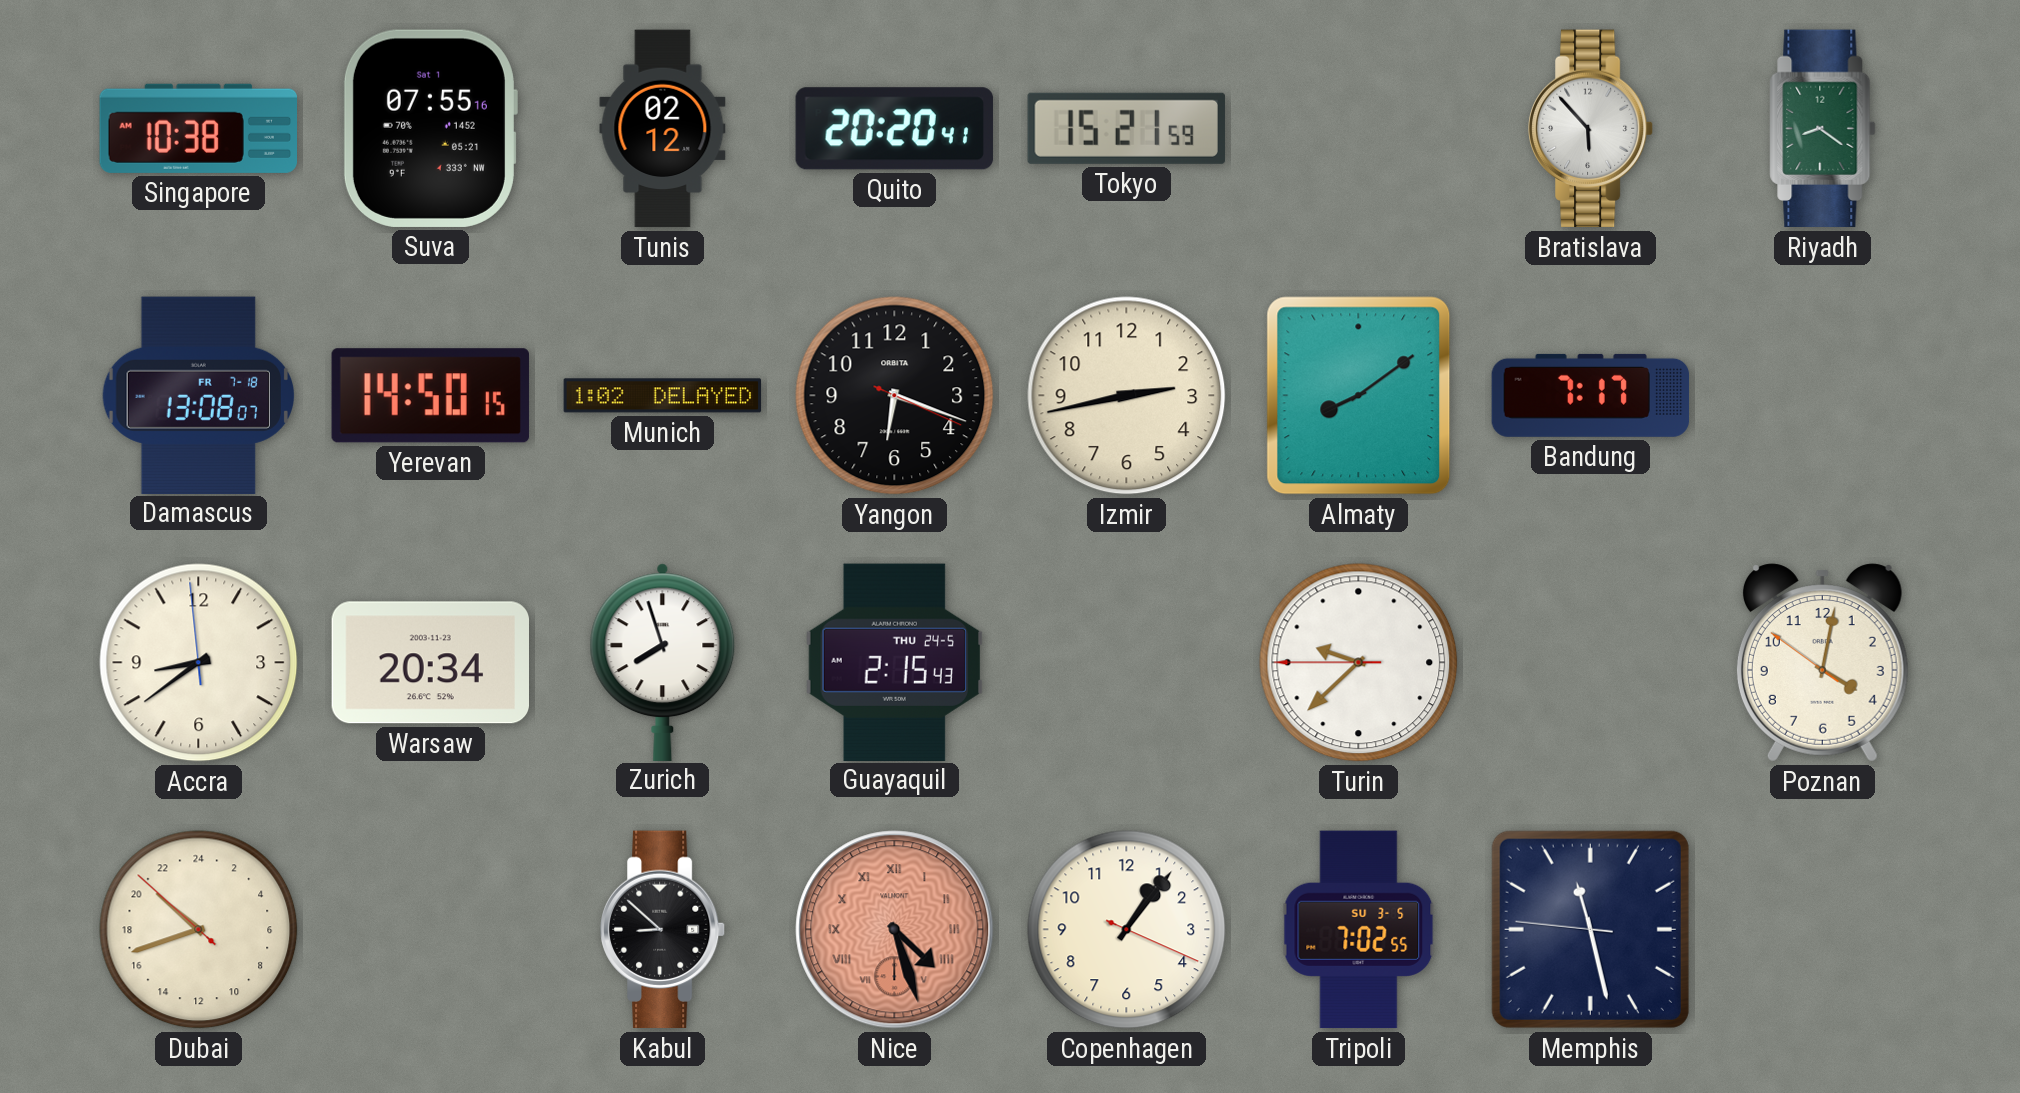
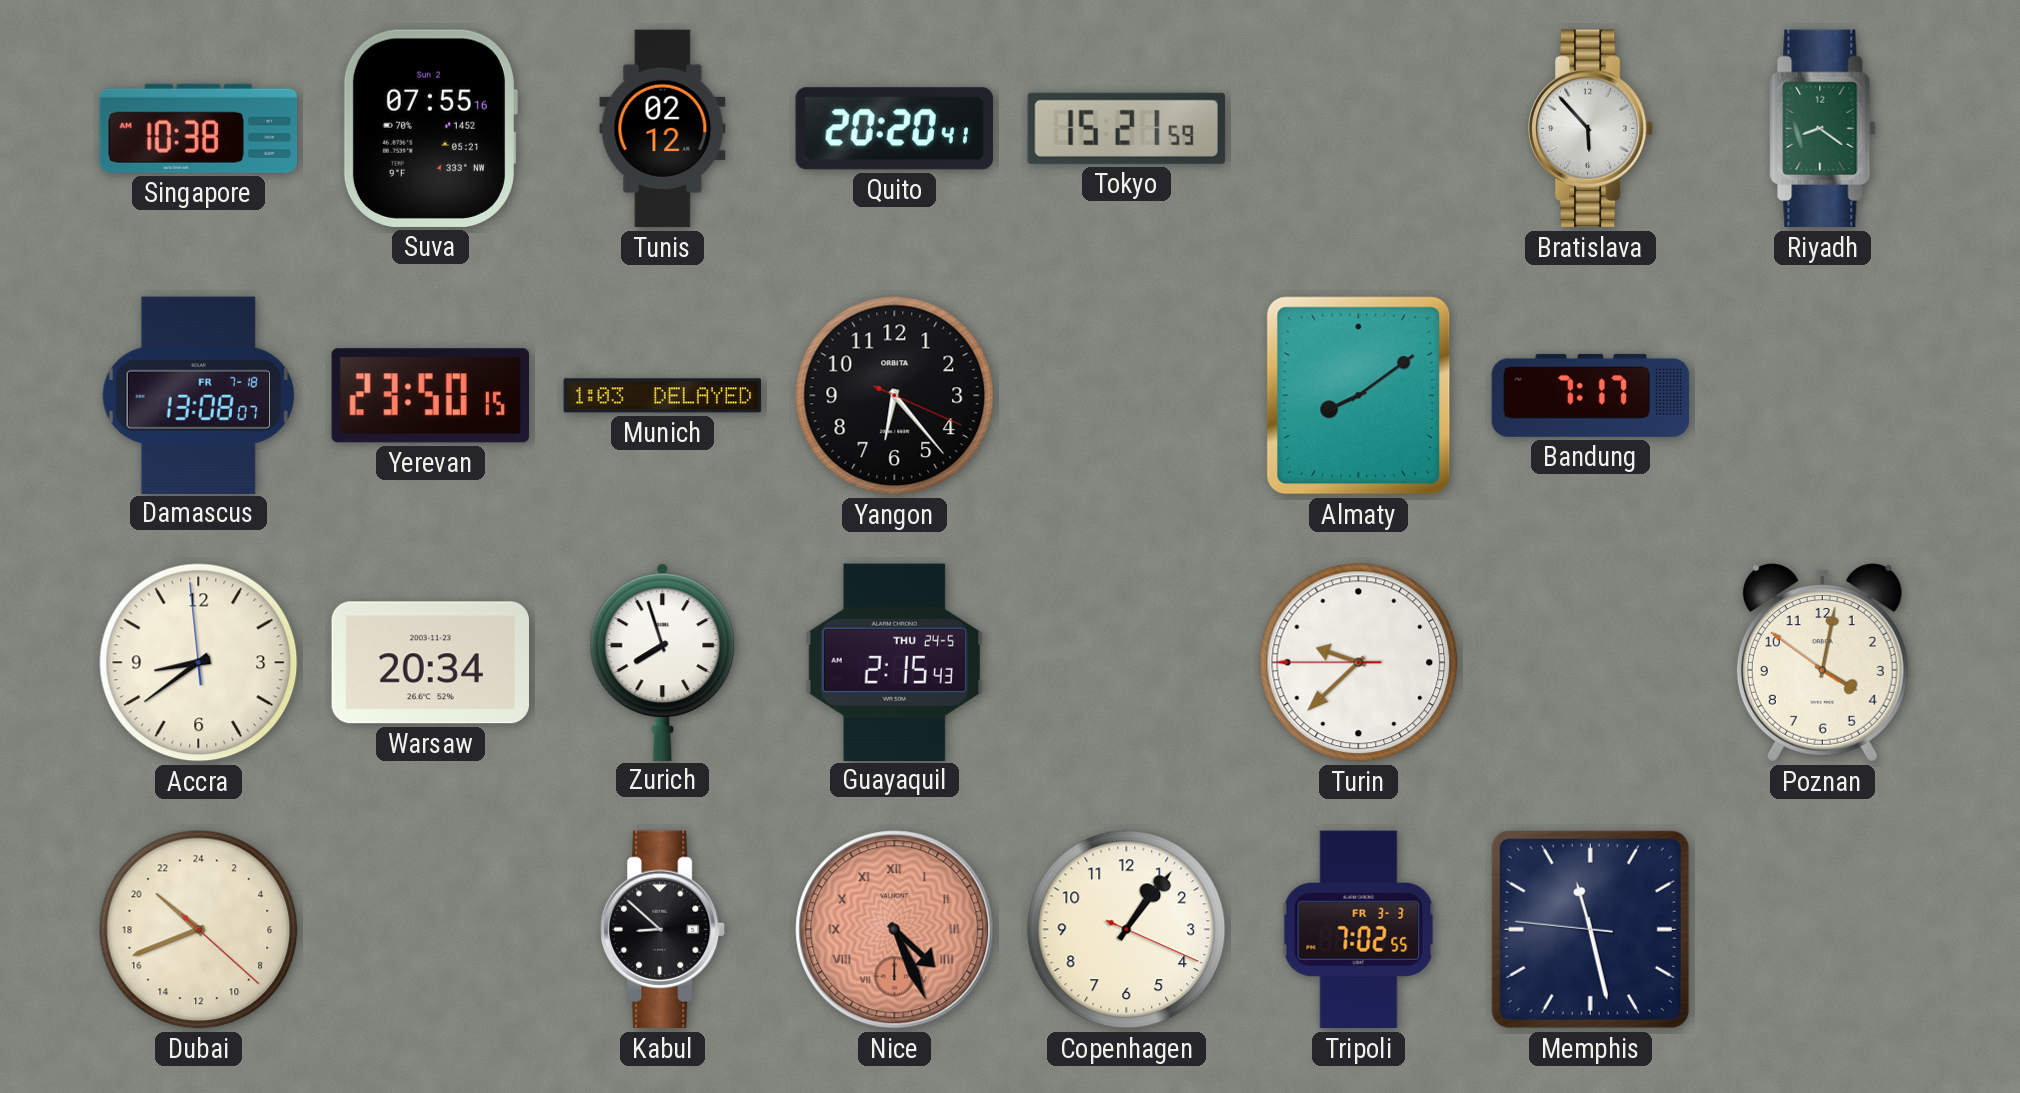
Suva date: Sat 1 -> Sun 2 (430, 128)
Yerevan: 14:50 -> 23:50 (430, 396)
Munich: 1:02 -> 1:03 (663, 396)
Yangon: 6:18 -> 6:23 (895, 396)
Izmir: 2:43 -> none (1127, 396)
Dubai: 20:41:52 -> 20:41:22 (199, 930)
Nice: 4:27 -> 4:26 (895, 930)
Tripoli date: SU 3-5 -> FR 3-3 (1359, 930)
